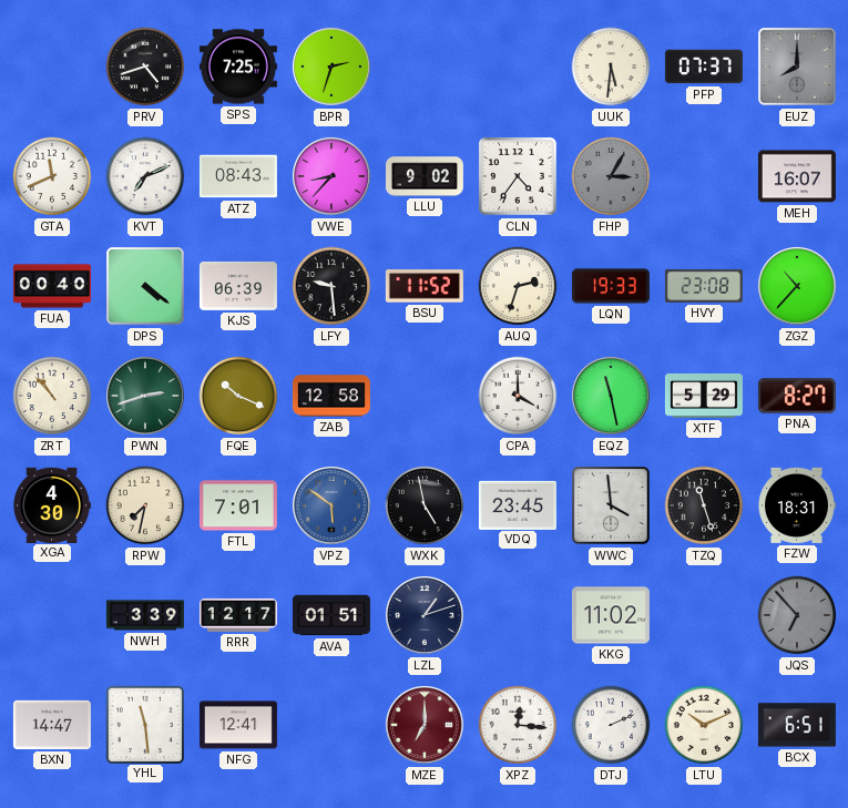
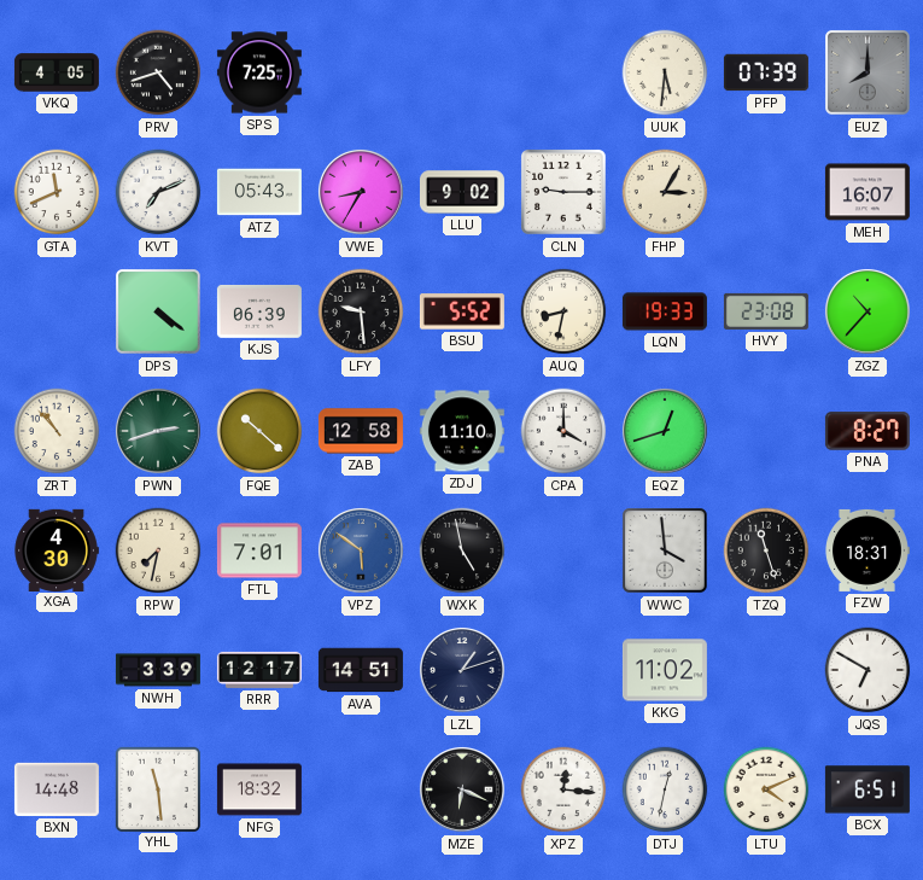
VKQ: none -> 4:05 (57, 72)
BPR: 2:33 -> none (331, 67)
PFP: 07:37 -> 07:39 (766, 72)
ATZ: 08:43 -> 05:43 (259, 192)
VWE: 8:37 -> 8:35 (361, 192)
CLN: 4:36 -> 9:15 (565, 193)
FHP dial: grey -> cream (665, 192)
FUA: 00:40 -> none (52, 286)
BSU: 11:52 -> 5:52 (462, 311)
AUQ: 2:33 -> 8:32 (563, 311)
FQE: 10:19 -> 10:22 (259, 431)
ZDJ: none -> 11:10 (462, 431)
EQZ: 11:28 -> 12:42 (665, 431)
XTF: 5:29 -> none (704, 396)
VDQ: 23:45 -> none (518, 504)
AVA: 01:51 -> 14:51 (361, 670)
JQS: 6:53 -> 6:50 (867, 670)
JQS dial: grey -> white (867, 670)
BXN: 14:47 -> 14:48 (57, 789)
NFG: 12:41 -> 18:32 (259, 789)
MZE: 7:00 -> 6:19 (462, 789)
MZE dial: burgundy -> black (462, 789)
DTJ: 2:11 -> 12:32 (665, 789)
LTU: 10:11 -> 4:11 (766, 789)
